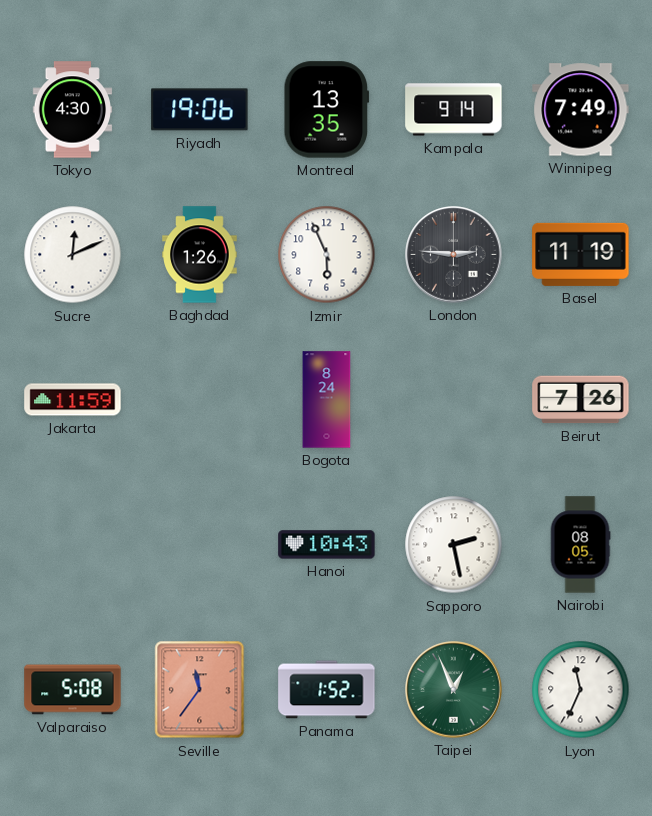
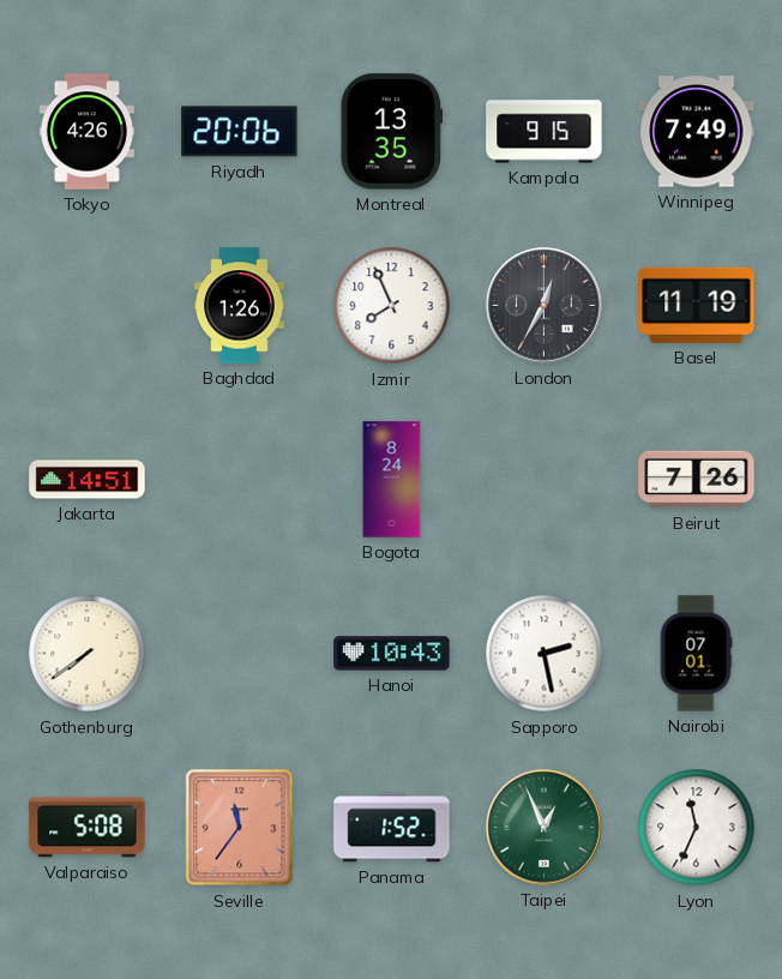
Tokyo: 4:30 -> 4:26 (88, 132)
Riyadh: 19:06 -> 20:06 (240, 132)
Kampala: 9:14 -> 9:15 (545, 132)
Sucre: 12:11 -> none (73, 255)
Izmir: 5:56 -> 7:56 (392, 306)
London: 2:46 -> 12:35 (545, 306)
Jakarta: 11:59 -> 14:51 (88, 480)
Gothenburg: none -> 7:39 (88, 654)
Nairobi: 08:05 -> 07:01 (696, 654)
